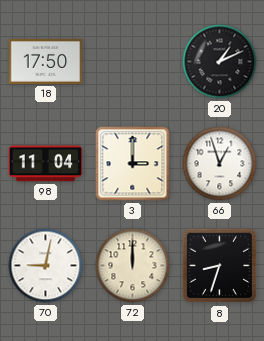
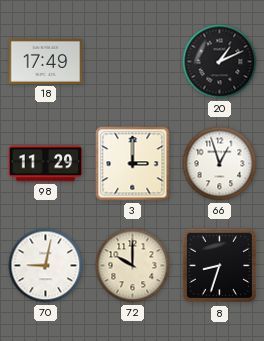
18: 17:50 -> 17:49 (46, 61)
98: 11:04 -> 11:29 (46, 164)
72: 12:00 -> 10:00 (133, 266)
